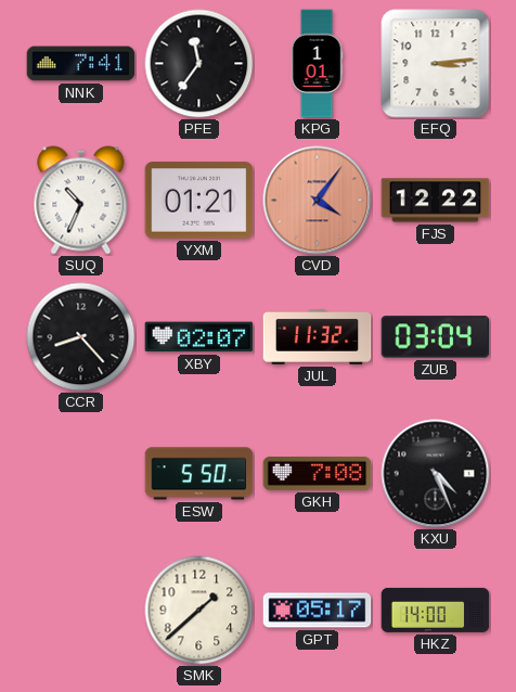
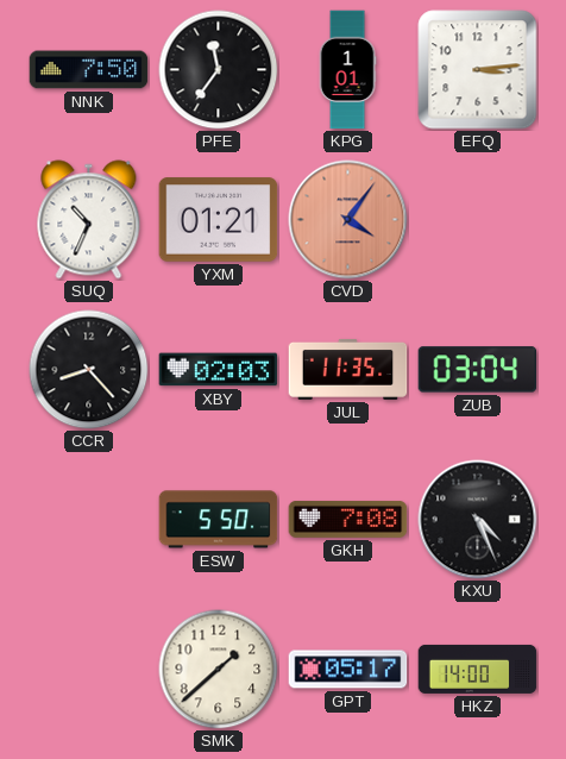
NNK: 7:41 -> 7:50 (89, 70)
FJS: 12:22 -> none (436, 201)
XBY: 02:07 -> 02:03 (219, 370)
JUL: 11:32 -> 11:35 (348, 369)
